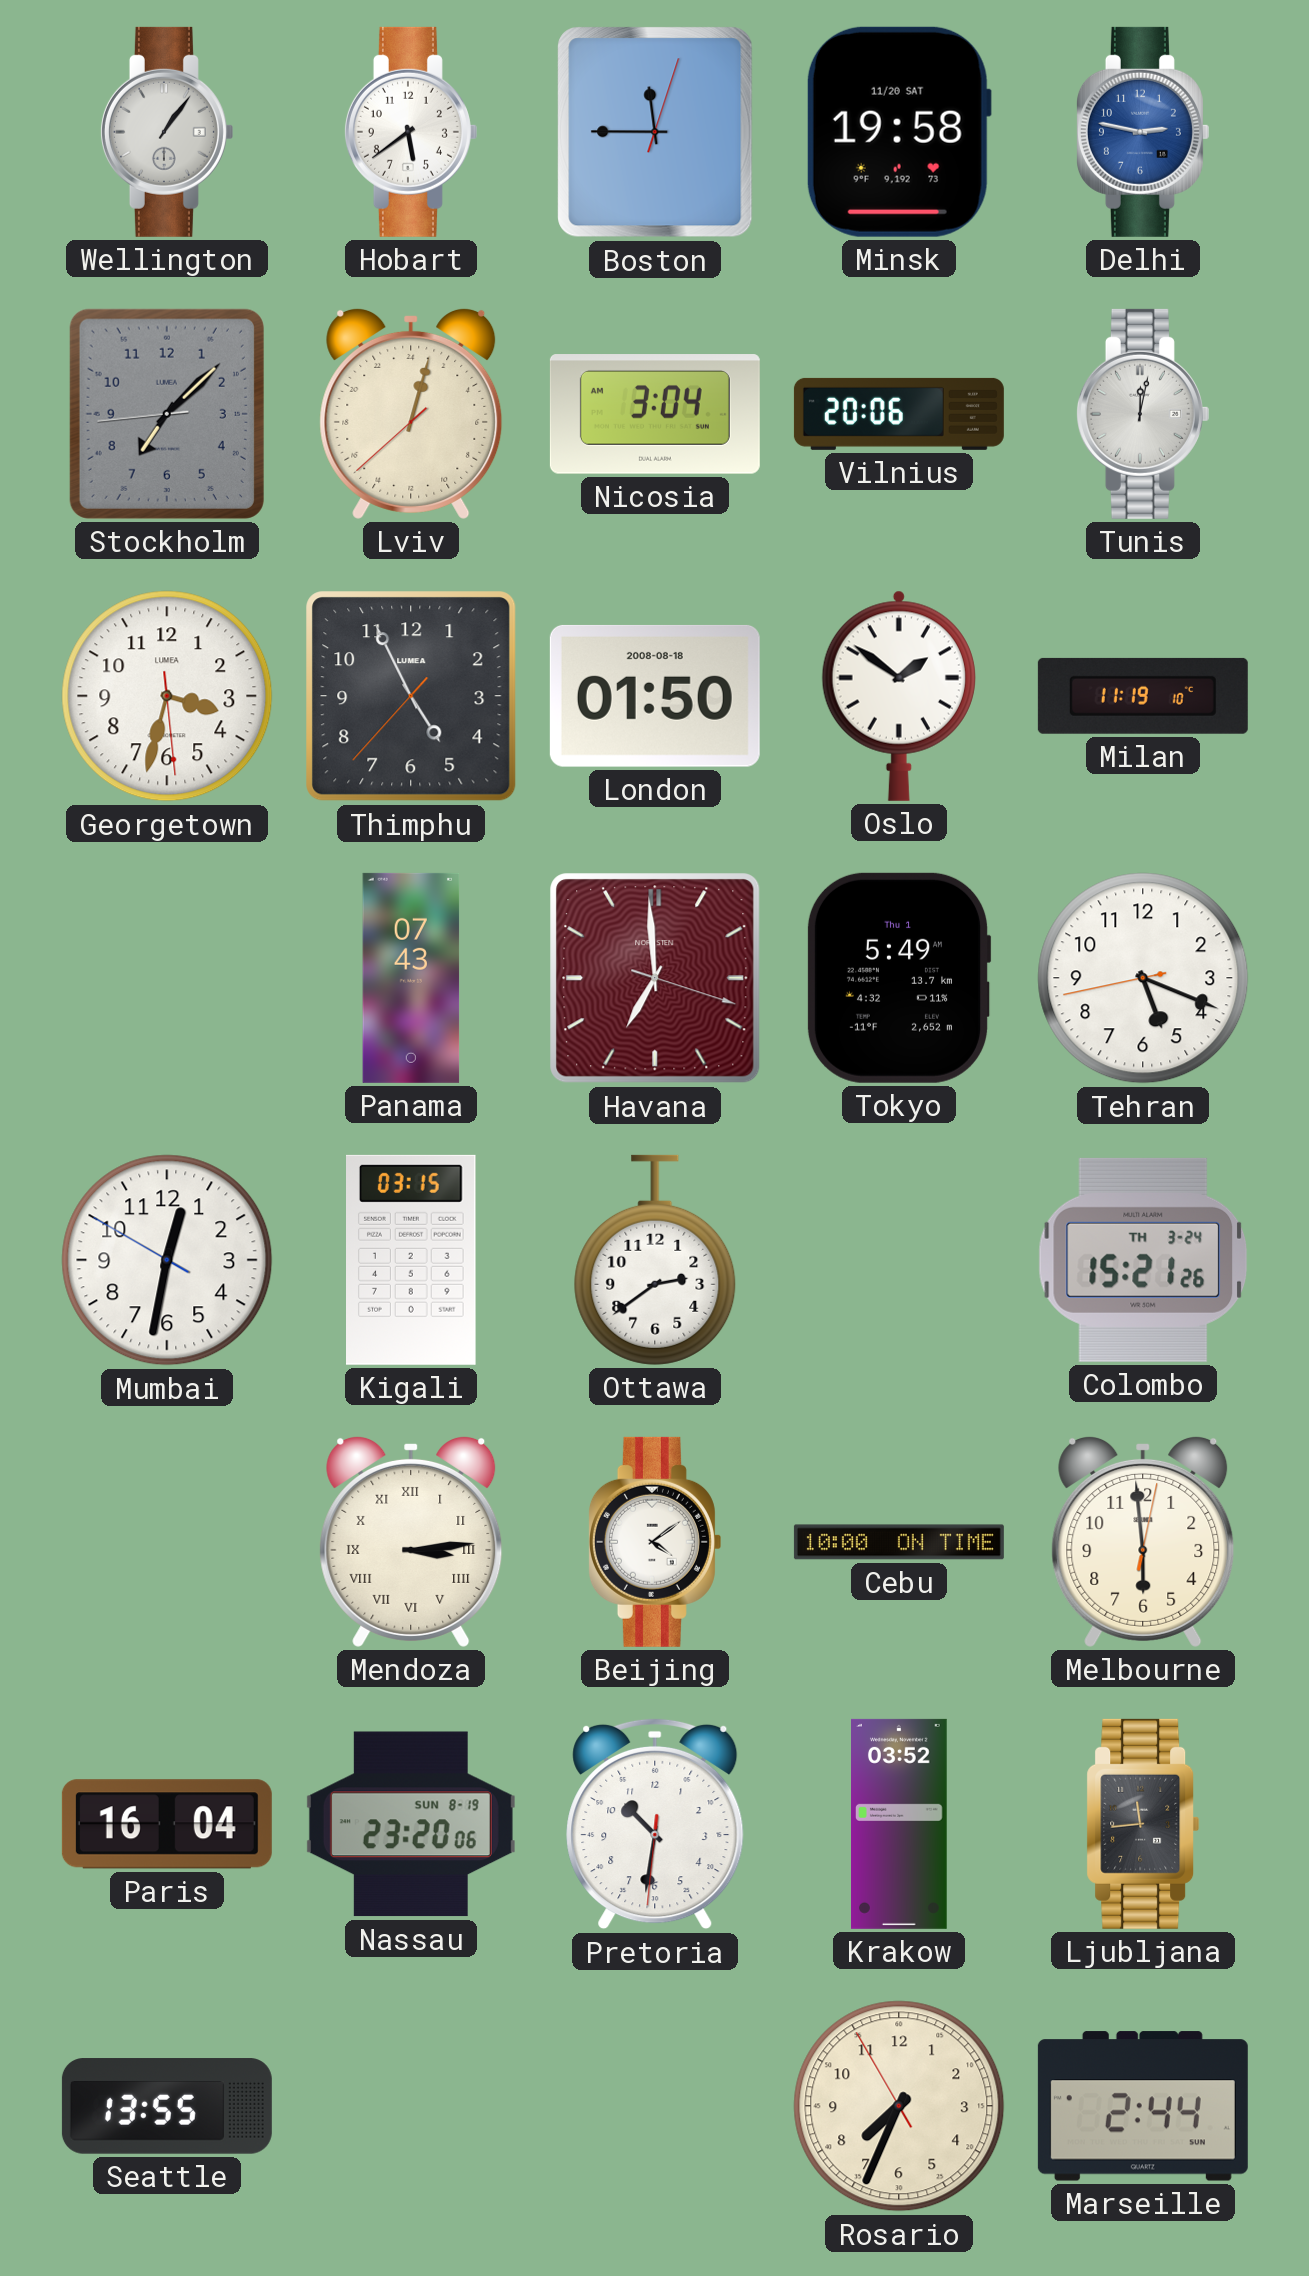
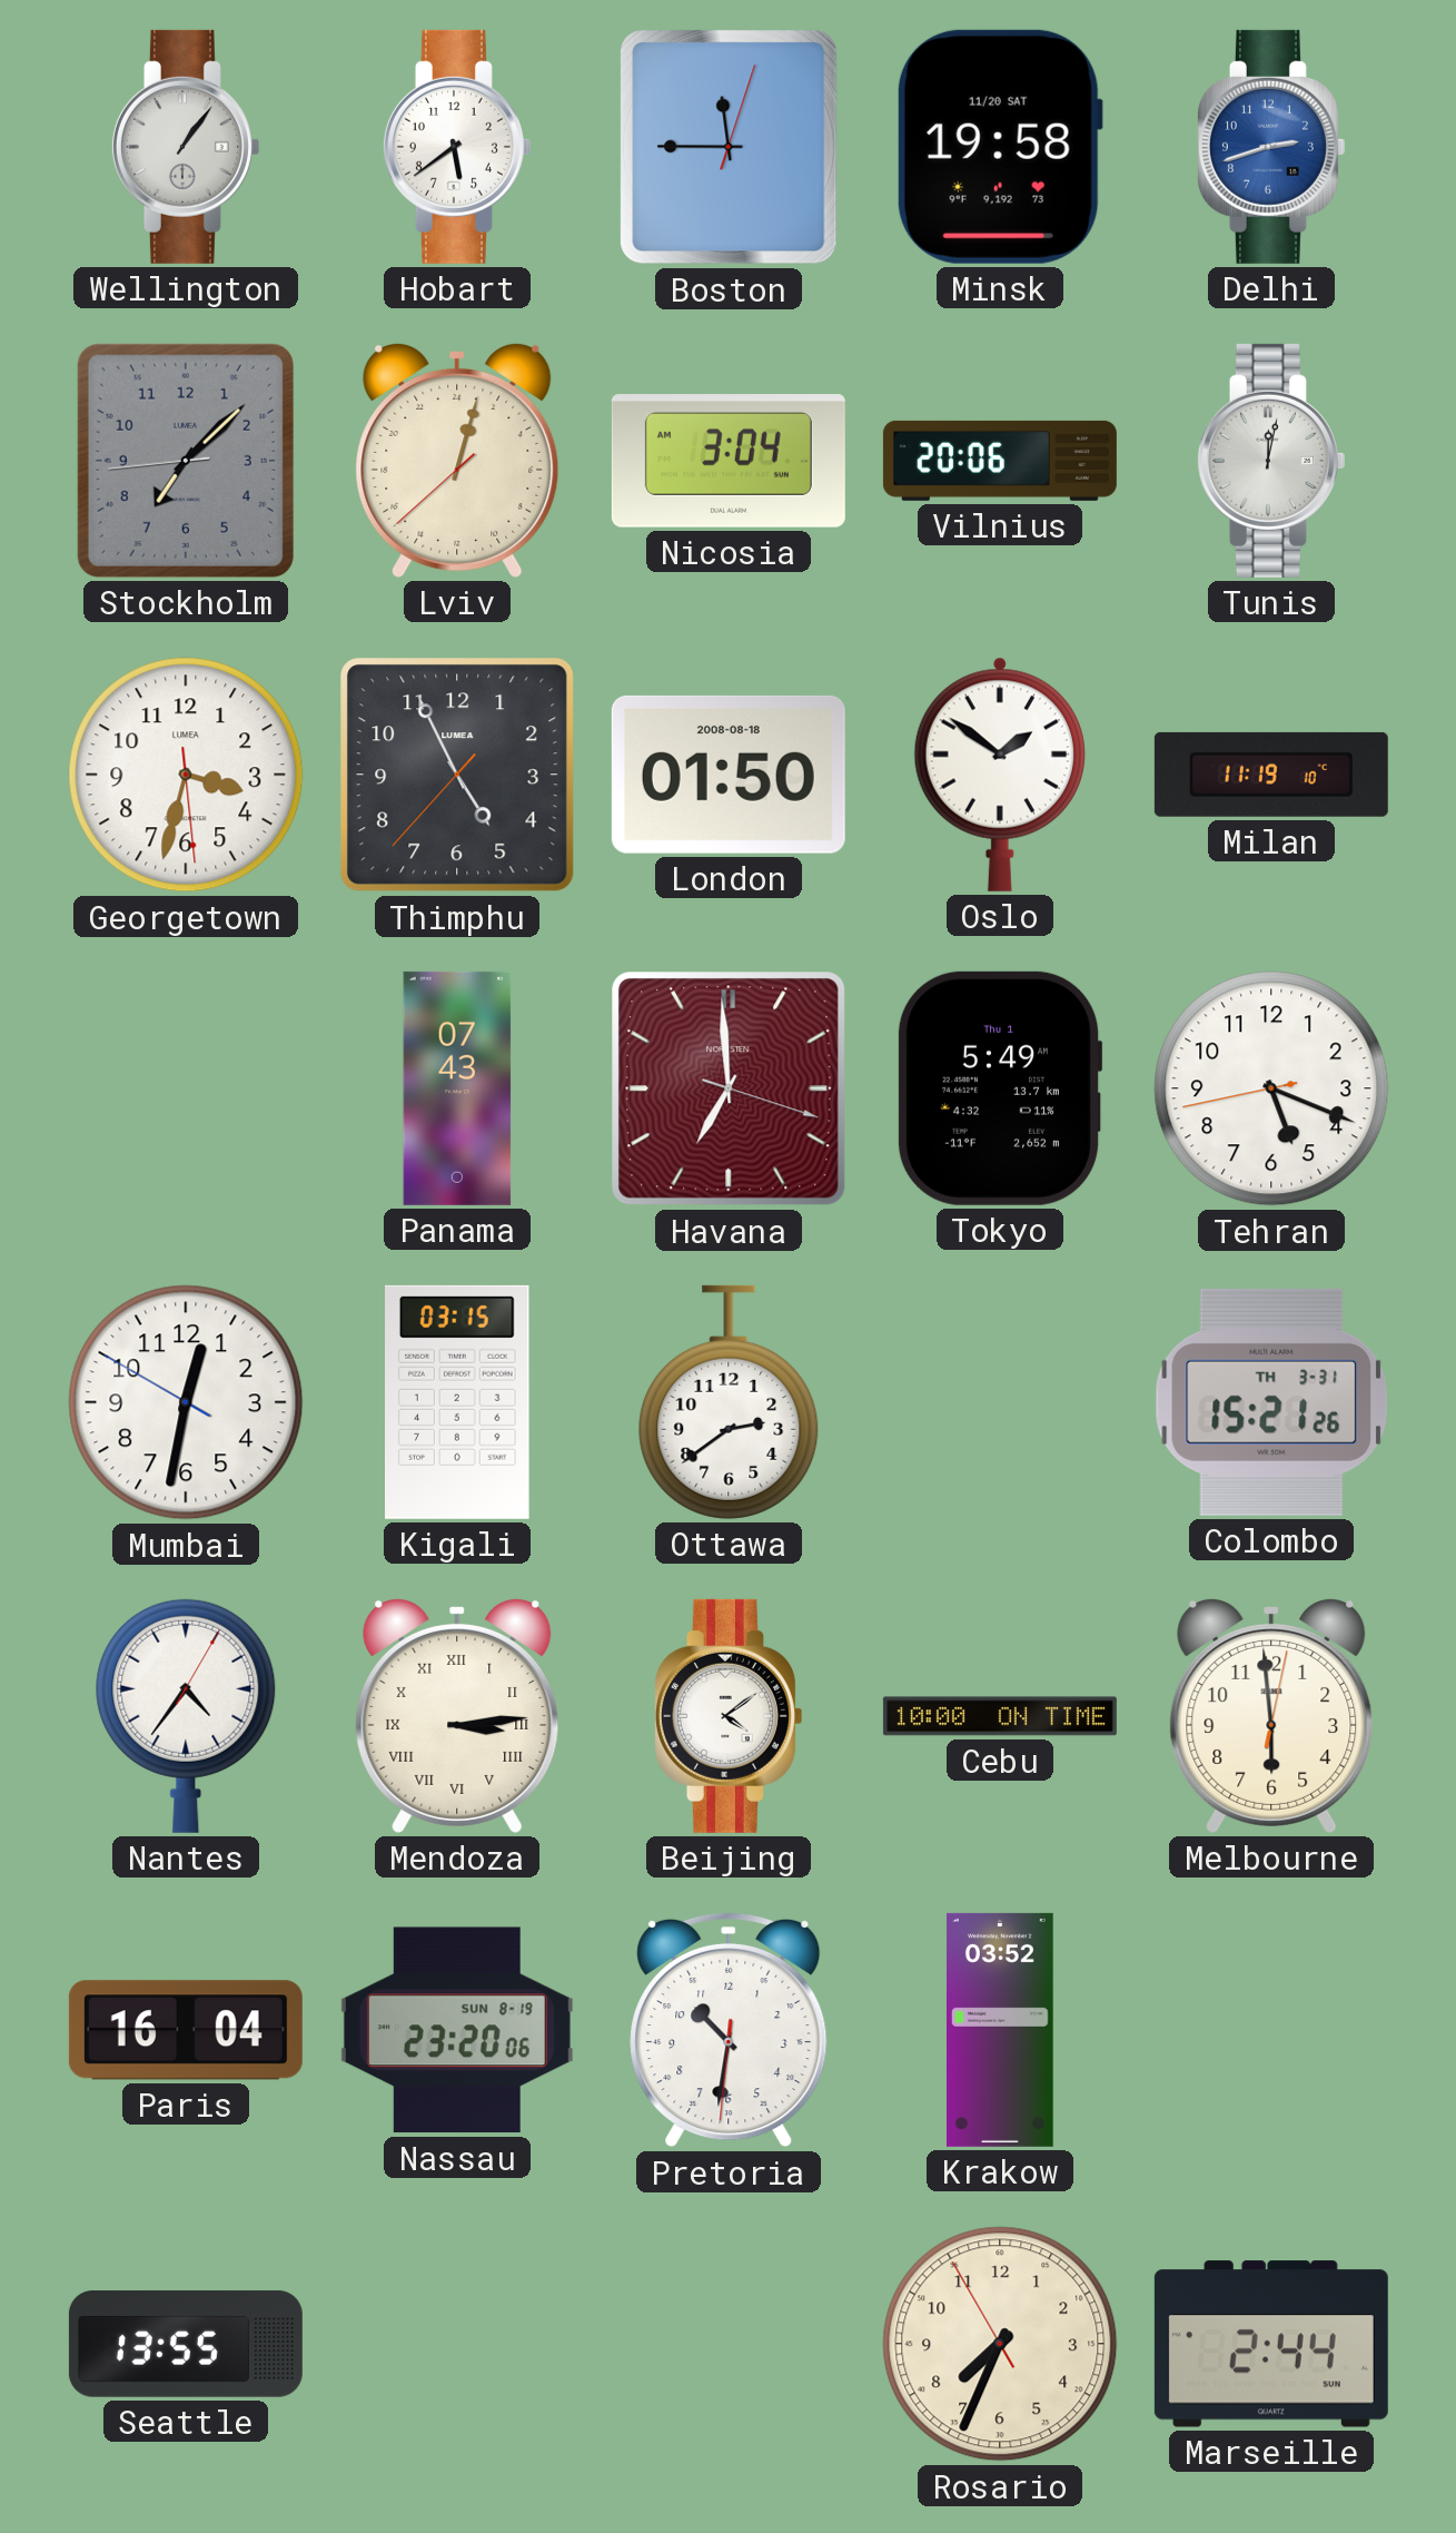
Delhi: 2:47 -> 2:42 (1270, 147)
Colombo date: TH 3-24 -> TH 3-31 (1271, 1402)
Nantes: none -> 4:36 (186, 1716)
Ljubljana: 11:44 -> none (1143, 1824)
